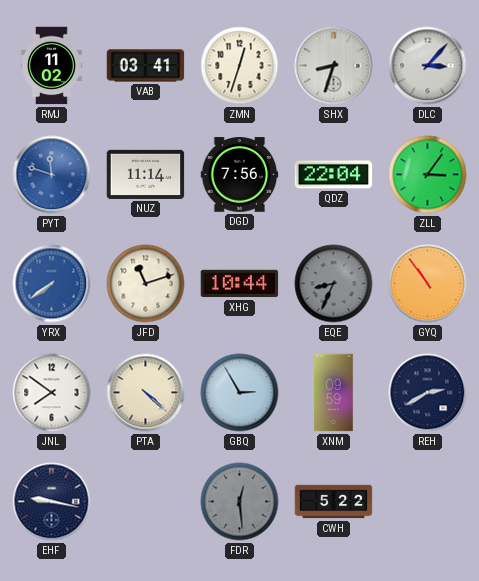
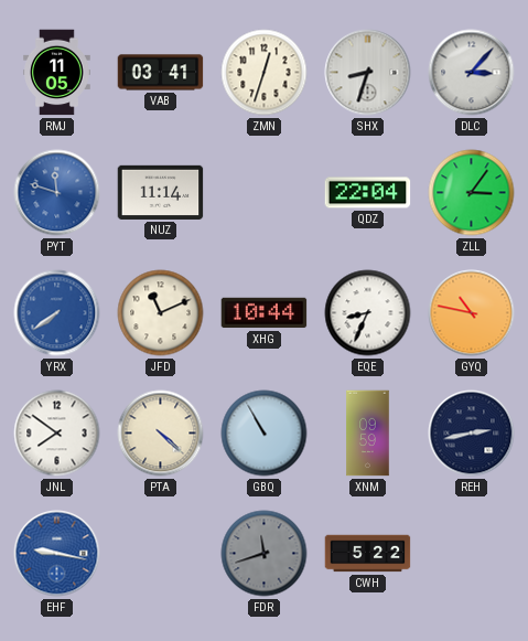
RMJ: 11:02 -> 11:05 (57, 73)
DGD: 7:56 -> none (240, 175)
JFD: 11:12 -> 11:11 (161, 313)
EQE dial: grey -> white (368, 313)
GYQ: 10:54 -> 10:47 (472, 313)
GBQ: 2:55 -> 10:55 (265, 434)
REH: 2:40 -> 2:43 (472, 434)
EHF dial: navy -> blue (57, 554)
FDR: 12:29 -> 11:42 (265, 554)
